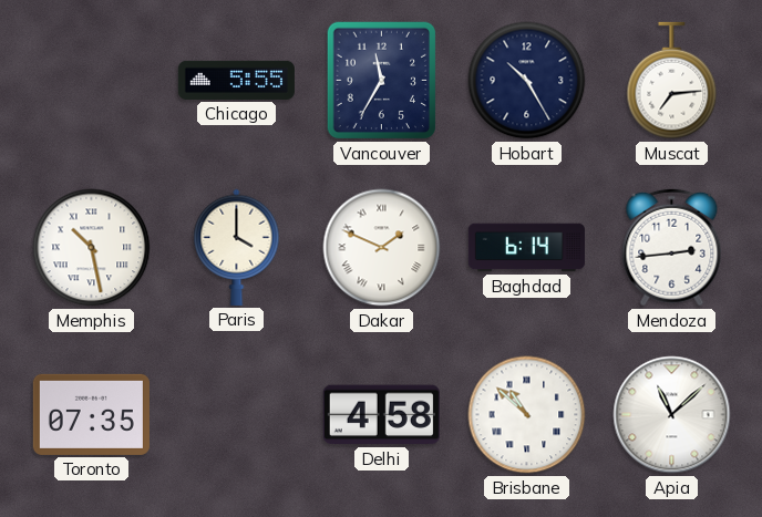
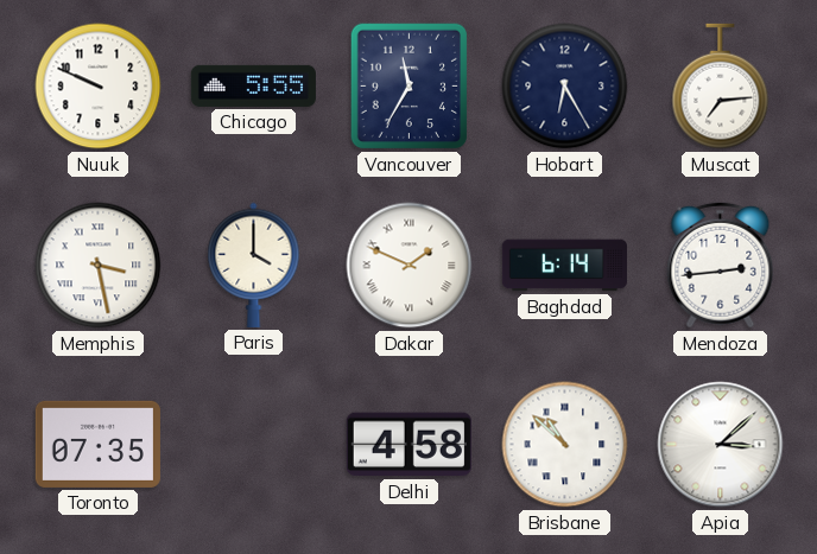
Nuuk: none -> 9:49 (99, 87)
Hobart: 10:25 -> 6:25 (565, 87)
Memphis: 10:28 -> 3:28 (99, 266)
Apia: 11:08 -> 3:08 (721, 445)
